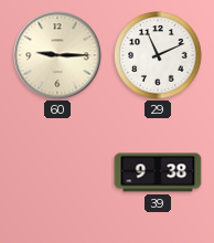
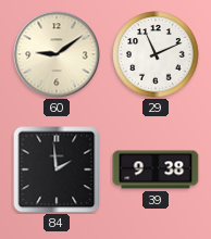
60: 9:15 -> 9:09 (57, 54)
84: none -> 1:59 (57, 169)
